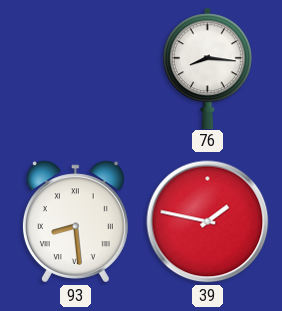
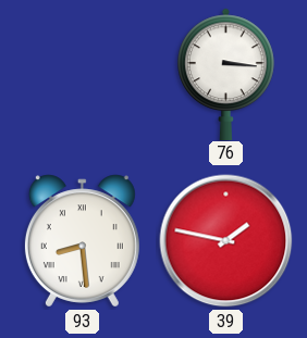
76: 8:16 -> 3:16 (226, 74)
